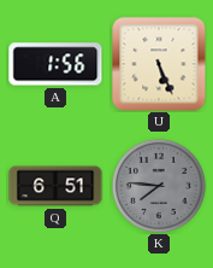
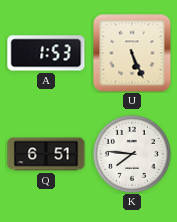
A: 1:56 -> 1:53 (46, 53)
K dial: grey -> white (132, 154)
